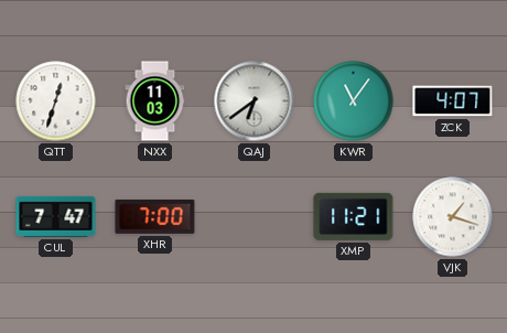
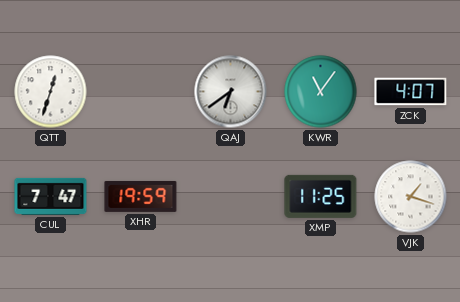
NXX: 11:03 -> none (155, 101)
XHR: 7:00 -> 19:59 (141, 196)
XMP: 11:21 -> 11:25 (321, 196)
